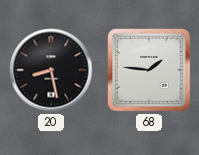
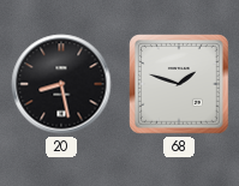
68: 1:46 -> 1:48 (179, 84)
